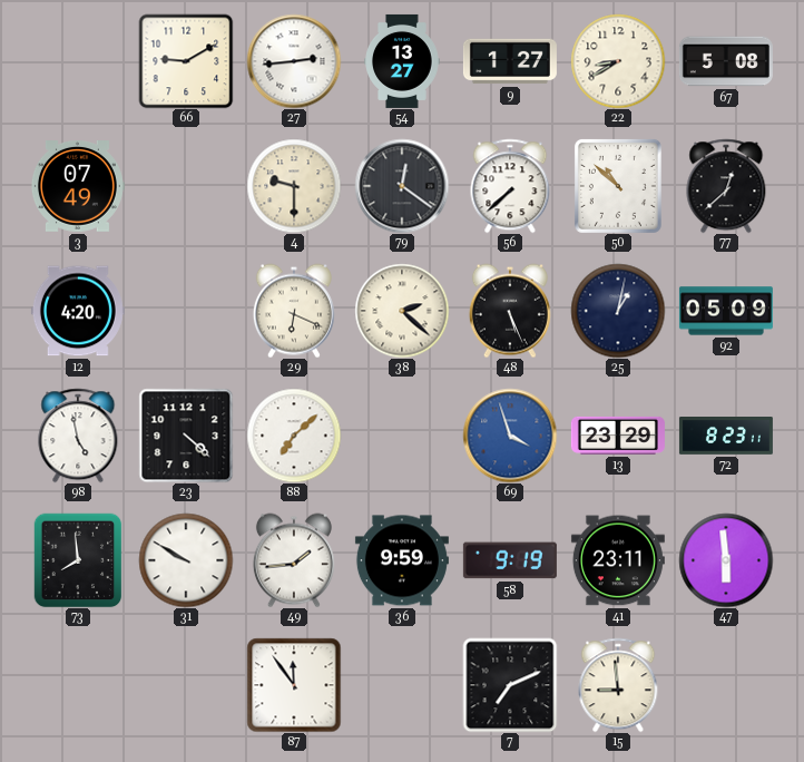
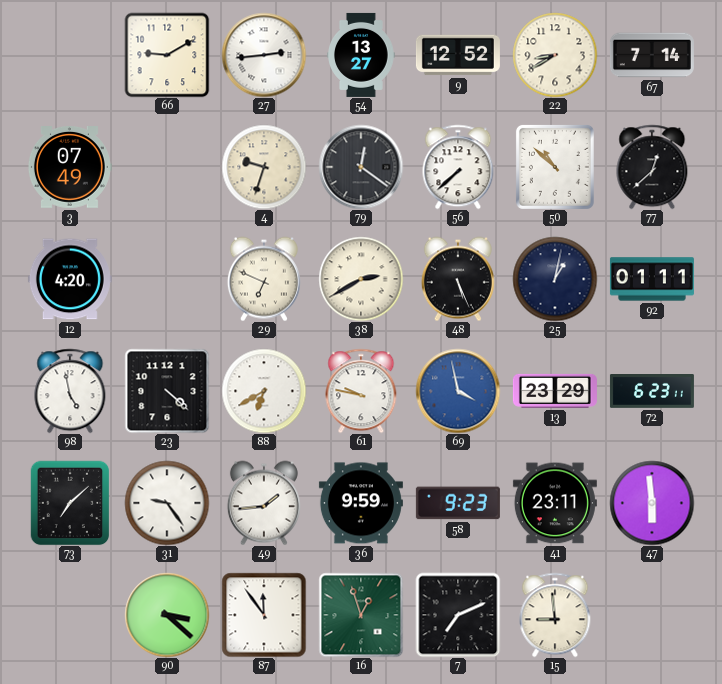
9: 1:27 -> 12:52 (458, 55)
67: 5:08 -> 7:14 (652, 55)
4: 9:30 -> 9:33 (264, 167)
29: 6:19 -> 6:49 (264, 279)
38: 2:22 -> 2:40 (361, 279)
92: 05:09 -> 01:11 (652, 279)
88: 7:08 -> 6:40 (264, 391)
61: none -> 9:47 (361, 391)
69: 3:57 -> 3:58 (458, 391)
72: 8:23 -> 6:23 (652, 392)
73: 7:59 -> 7:08 (70, 503)
31: 9:50 -> 9:24 (167, 503)
58: 9:19 -> 9:23 (458, 503)
90: none -> 3:22 (167, 615)
16: none -> 12:57 (361, 615)
